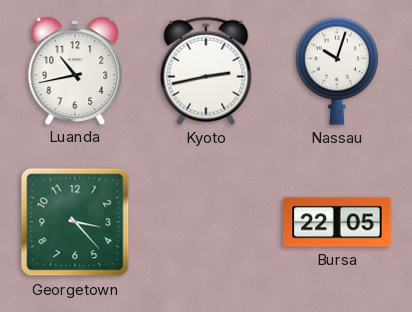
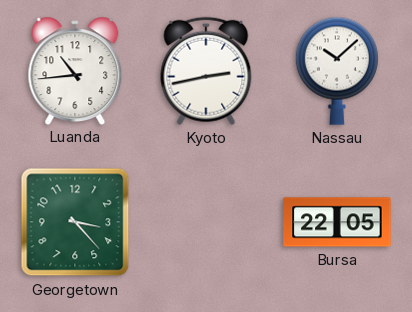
Luanda: 10:43 -> 10:44 (75, 70)
Nassau: 10:03 -> 10:08 (337, 71)
